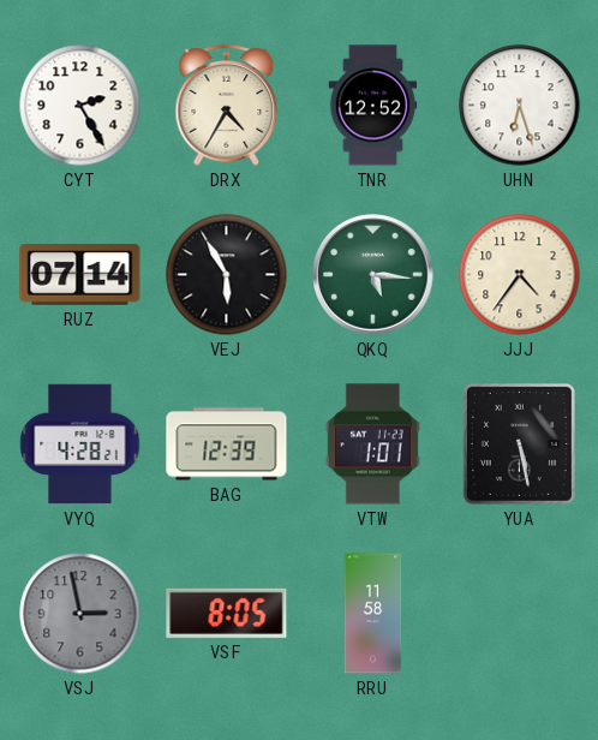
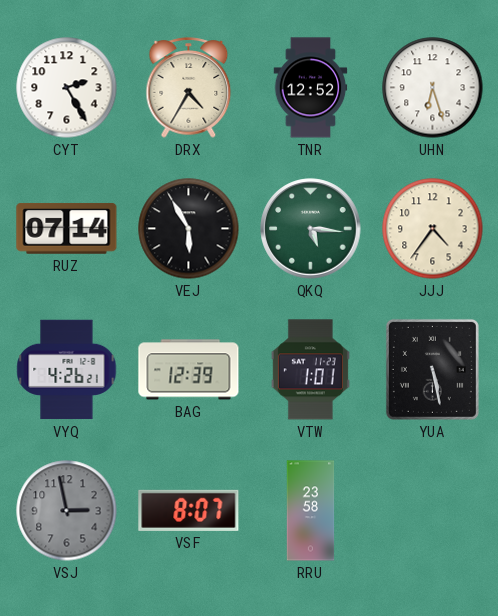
VYQ: 4:28 -> 4:26 (67, 370)
VSF: 8:05 -> 8:07 (189, 510)
RRU: 11:58 -> 23:58 (311, 511)
